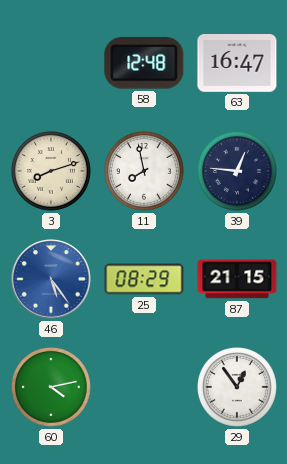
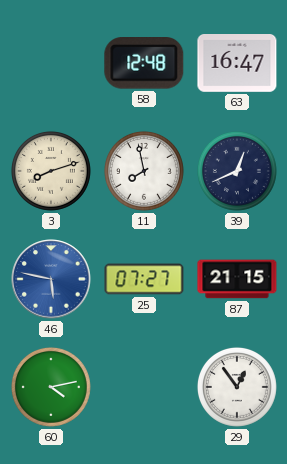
39: 12:46 -> 12:41 (237, 171)
46: 5:24 -> 5:47 (51, 279)
25: 08:29 -> 07:27 (144, 279)
